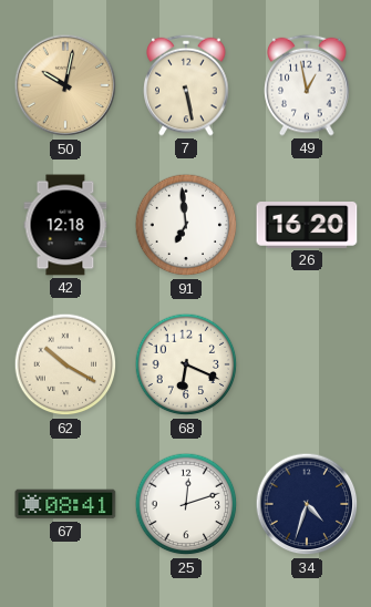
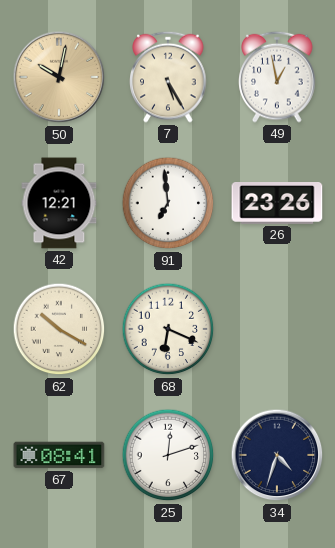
7: 5:28 -> 5:25 (168, 77)
42: 12:18 -> 12:21 (59, 203)
26: 16:20 -> 23:26 (277, 204)
